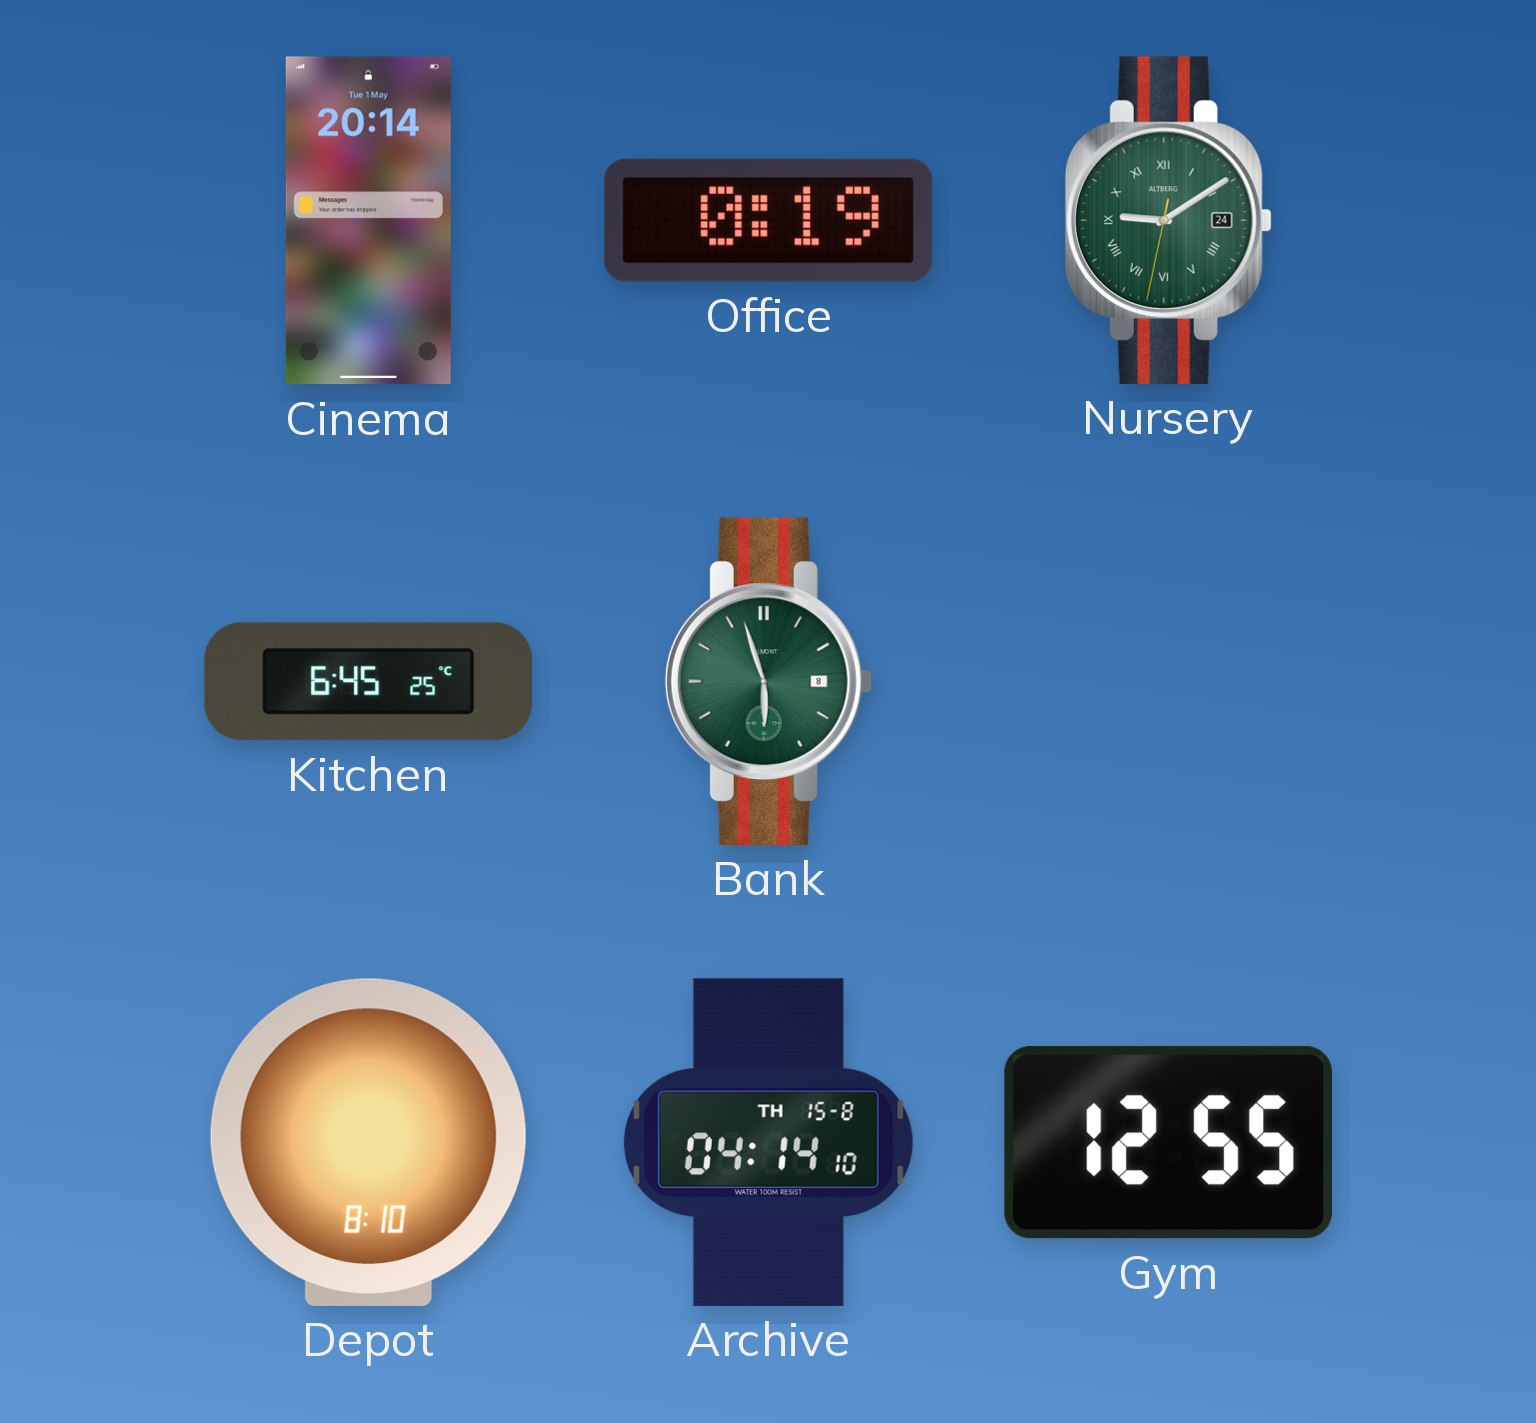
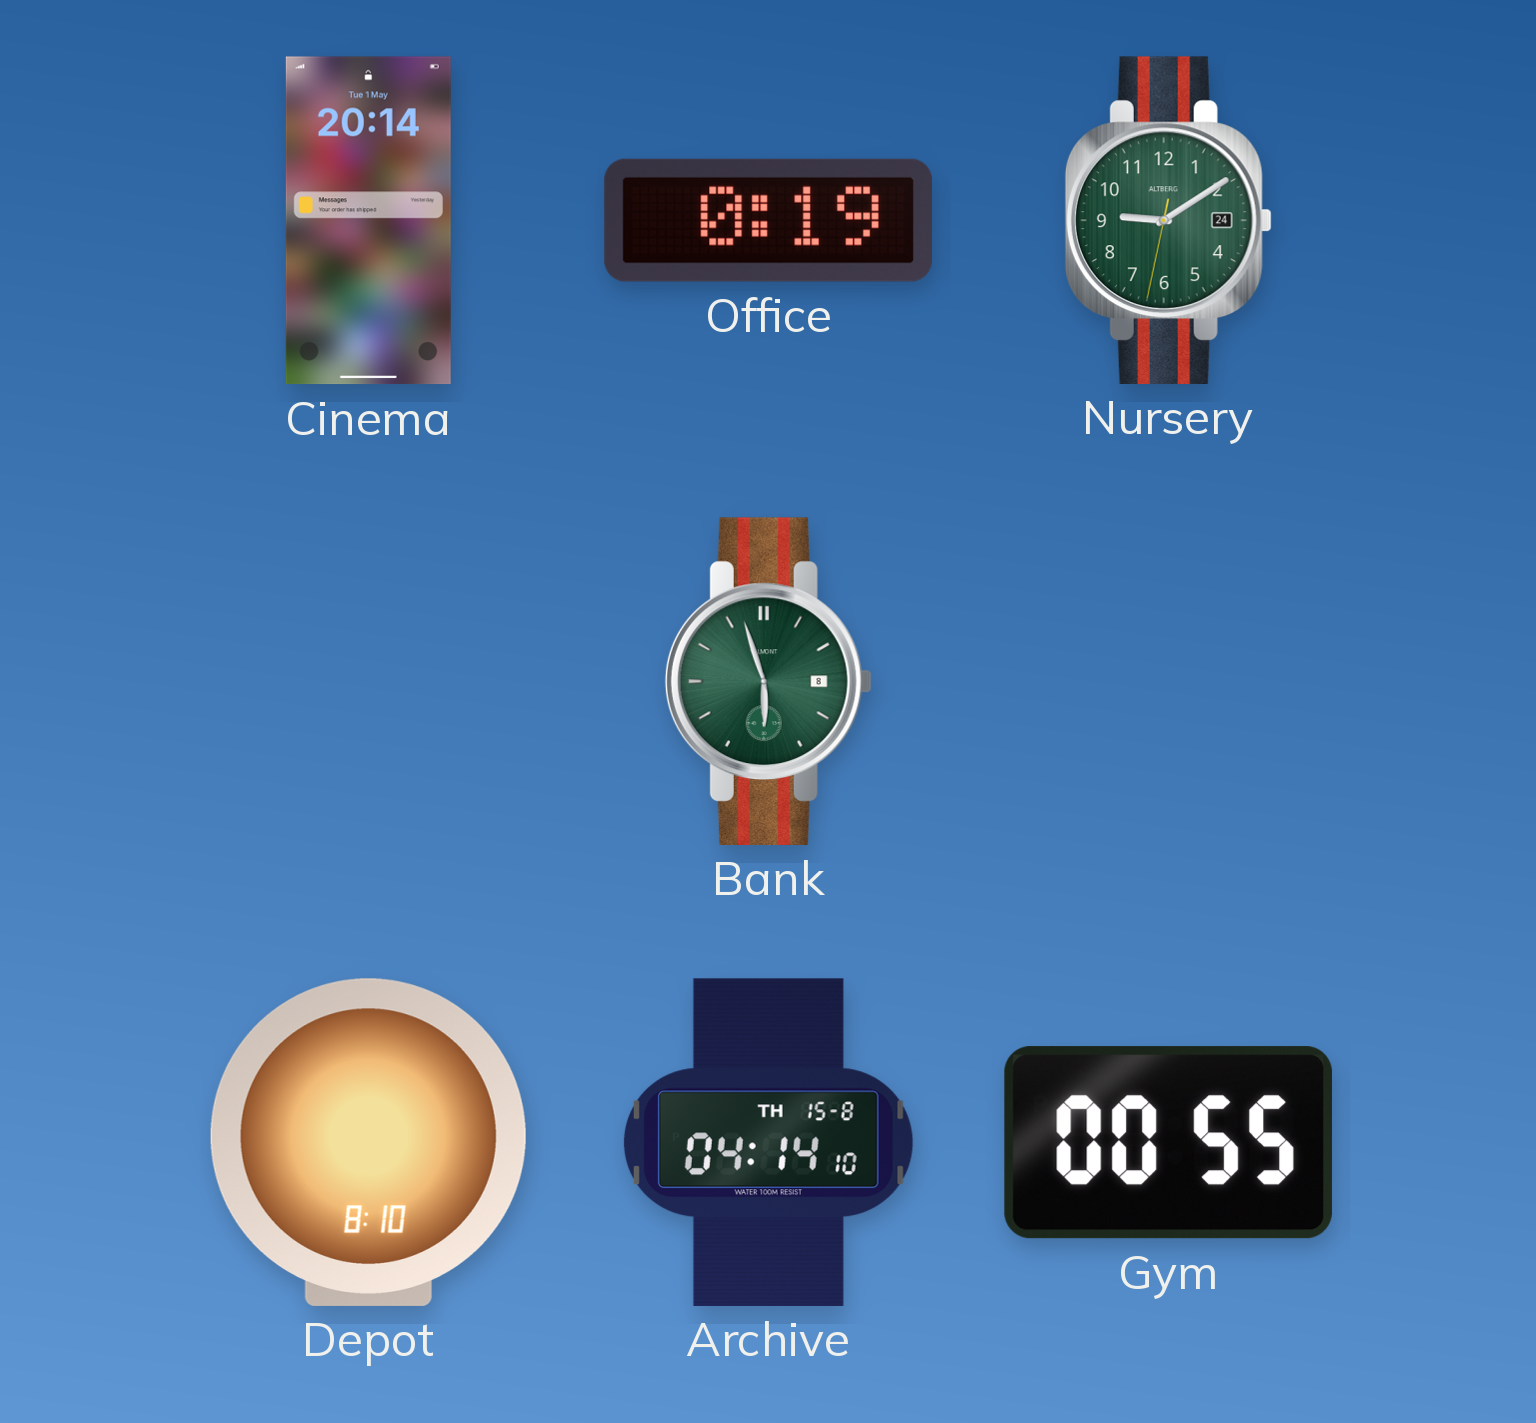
Nursery numerals: Roman -> Arabic (1168, 220)
Kitchen: 6:45 -> none (369, 682)
Gym: 12:55 -> 00:55 (1168, 1143)
